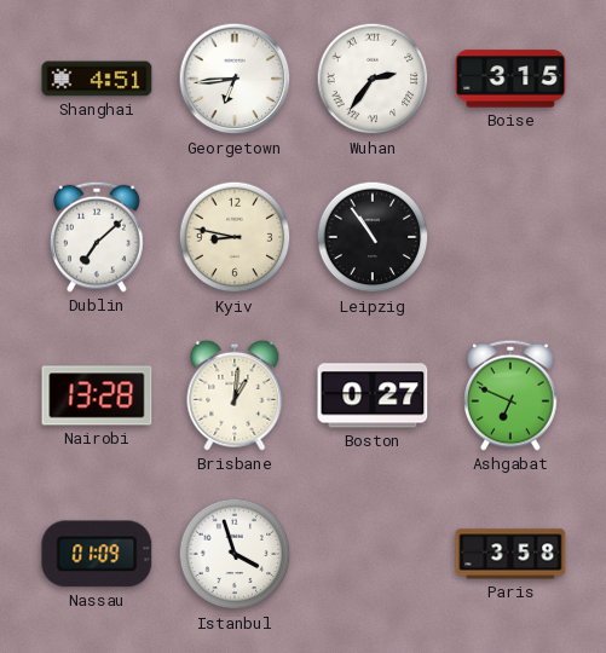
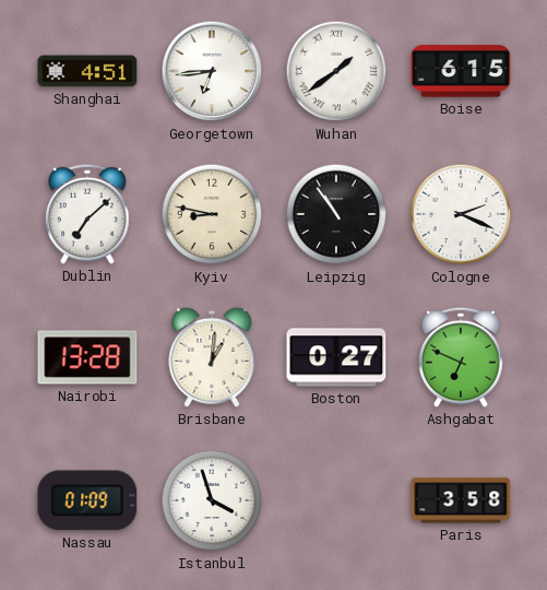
Wuhan: 2:36 -> 1:39 (336, 71)
Boise: 3:15 -> 6:15 (461, 71)
Cologne: none -> 2:19 (461, 214)
